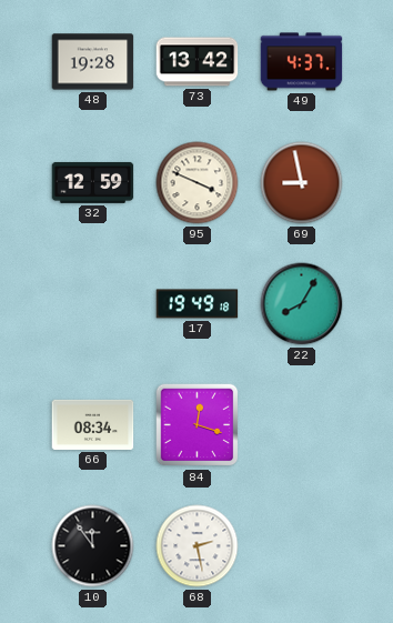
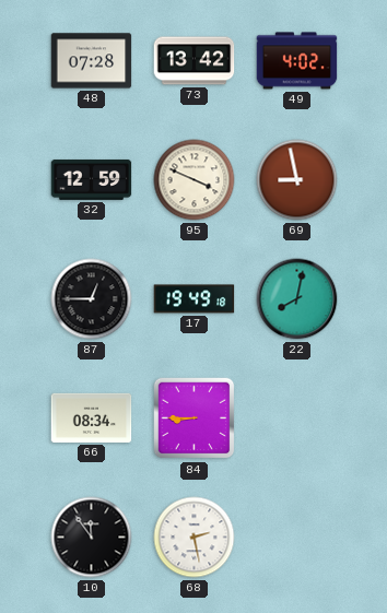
48: 19:28 -> 07:28 (92, 61)
49: 4:37 -> 4:02 (297, 61)
87: none -> 12:45 (92, 299)
22: 8:05 -> 8:02 (297, 299)
84: 12:18 -> 8:45 (195, 419)
